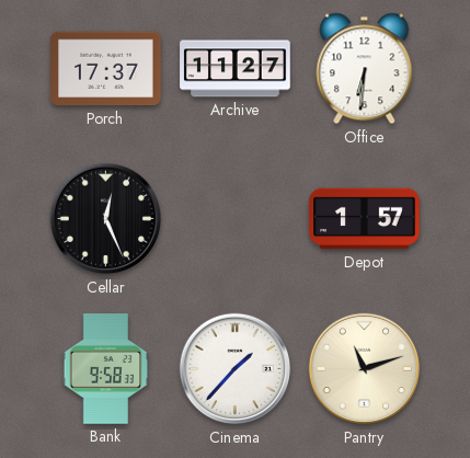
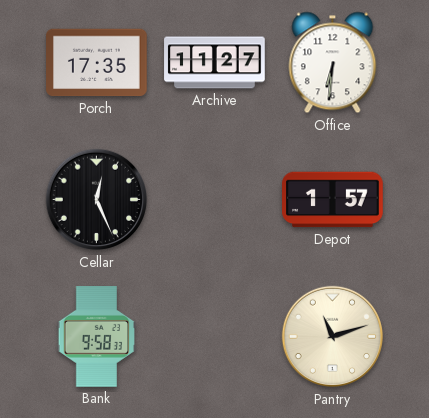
Porch: 17:37 -> 17:35 (97, 63)
Cinema: 1:37 -> none (236, 369)
